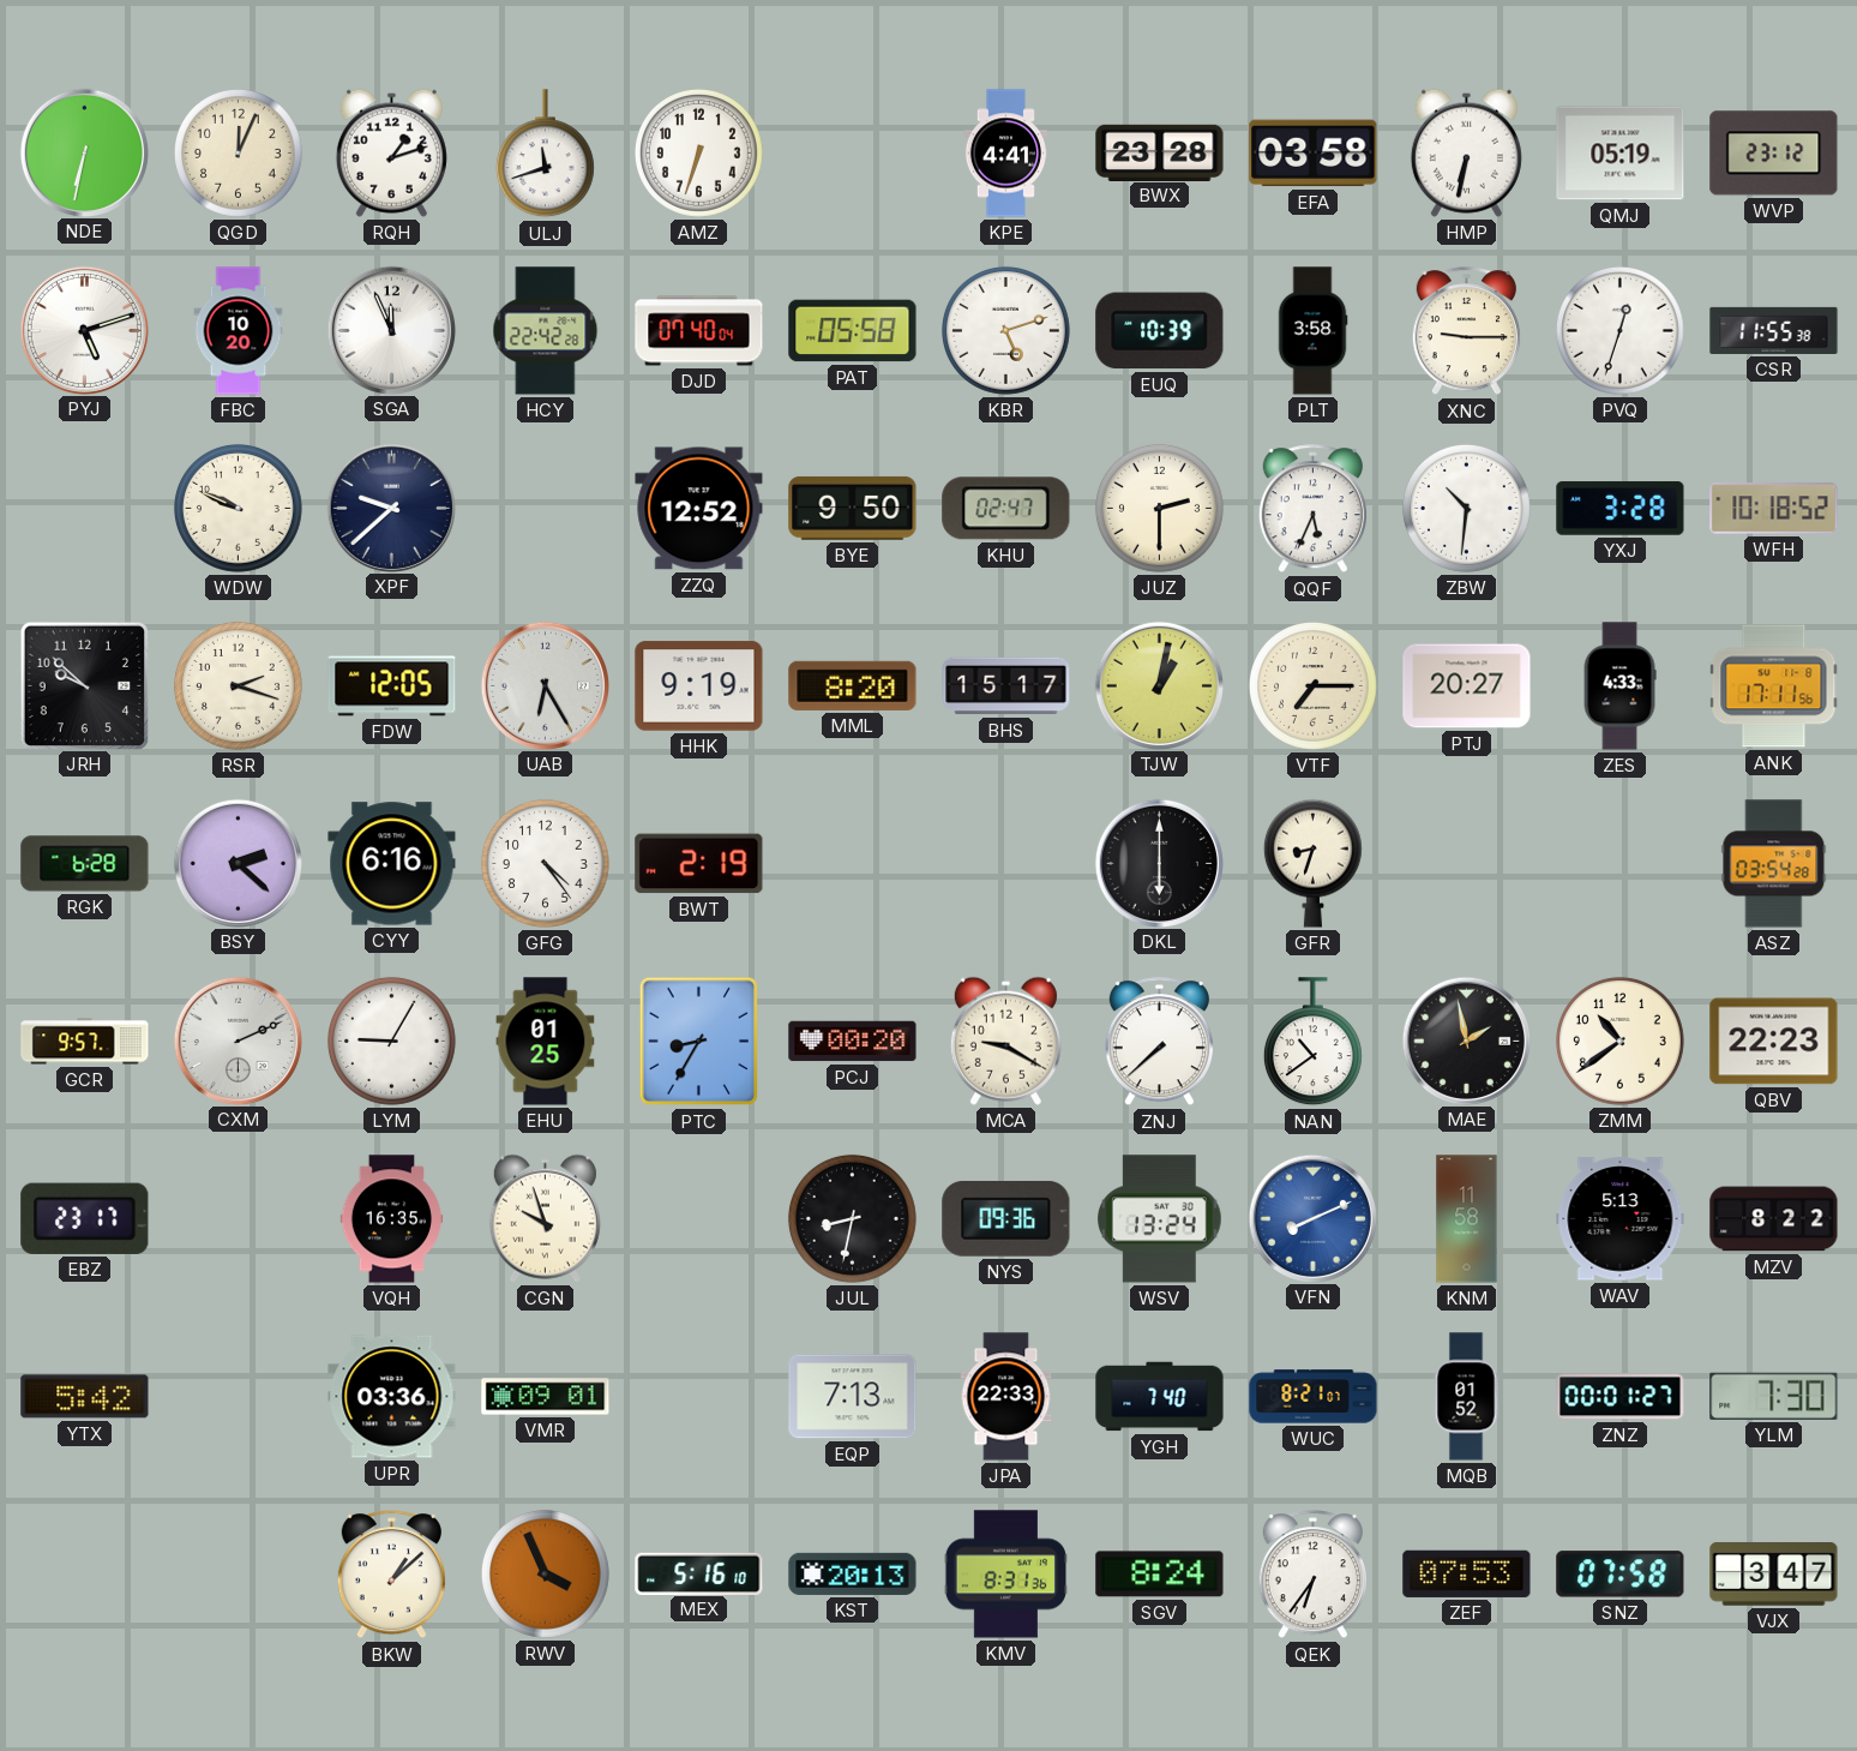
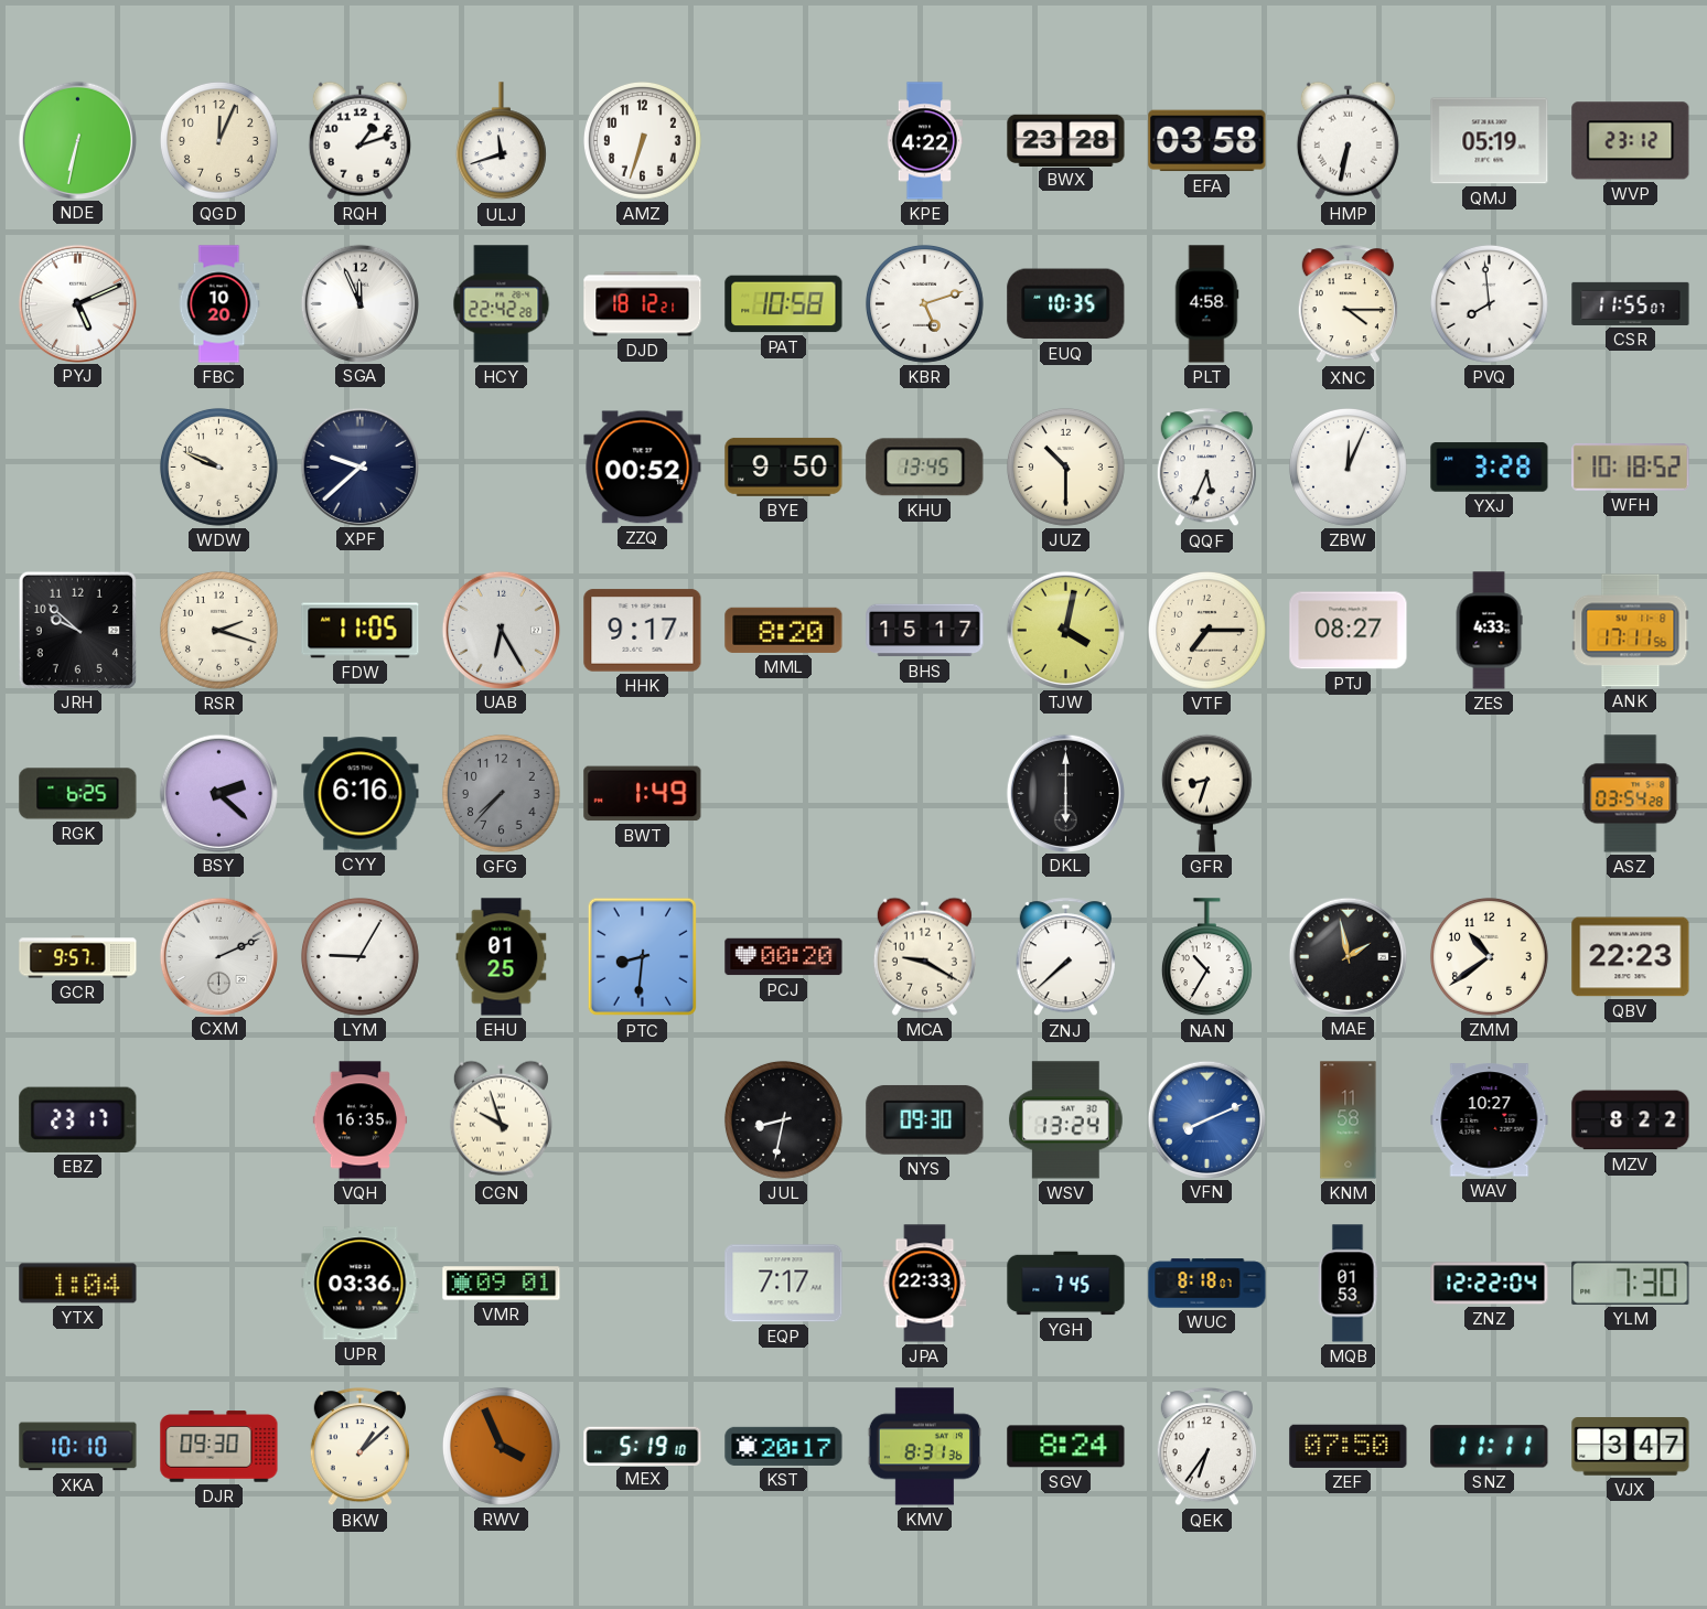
KPE: 4:41 -> 4:22 (924, 141)
PYJ: 5:12 -> 5:11 (77, 303)
DJD: 07:40 -> 18:12 (643, 304)
PAT: 05:58 -> 10:58 (784, 304)
EUQ: 10:39 -> 10:35 (1066, 304)
PLT: 3:58 -> 4:58 (1206, 304)
XNC: 9:15 -> 4:15 (1348, 304)
PVQ: 12:33 -> 7:59 (1489, 303)
CSR: 11:55:38 -> 11:55:07 (1631, 303)
ZZQ: 12:52 -> 00:52 (643, 468)
KHU: 02:47 -> 13:45 (925, 468)
JUZ: 2:30 -> 10:30 (1065, 466)
ZBW: 10:31 -> 12:04 (1348, 466)
FDW: 12:05 -> 11:05 (361, 631)
HHK: 9:19 -> 9:17 (643, 631)
TJW: 1:02 -> 4:02 (1065, 630)
PTJ: 20:27 -> 08:27 (1349, 631)
RGK: 6:28 -> 6:25 (78, 794)
GFG: 4:24 -> 7:37 (501, 793)
GFG dial: white -> grey (501, 793)
BWT: 2:19 -> 1:49 (643, 794)
PTC: 8:35 -> 8:31 (642, 957)
NAN: 10:39 -> 10:35 (1206, 957)
NYS: 09:36 -> 09:30 (925, 1119)
WAV: 5:13 -> 10:27 (1490, 1120)
YTX: 5:42 -> 1:04 (78, 1284)
EQP: 7:13 -> 7:17 (784, 1284)
YGH: 7:40 -> 7:45 (1066, 1284)
WUC: 8:21 -> 8:18 (1207, 1284)
MQB: 01:52 -> 01:53 (1348, 1284)
ZNZ: 00:01 -> 12:22 (1490, 1284)
XKA: none -> 10:10 (78, 1447)
DJR: none -> 09:30 (219, 1447)
MEX: 5:16 -> 5:19 (643, 1446)
KST: 20:13 -> 20:17 (784, 1446)
ZEF: 07:53 -> 07:50 (1349, 1446)
SNZ: 07:58 -> 11:11 (1490, 1447)
